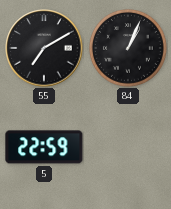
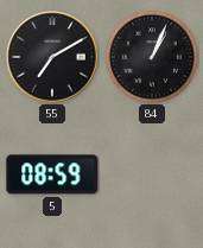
5: 22:59 -> 08:59 (52, 174)
